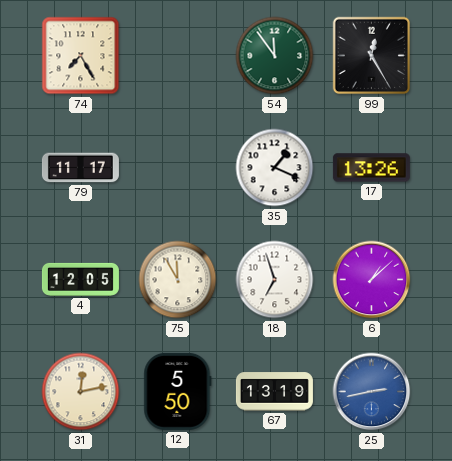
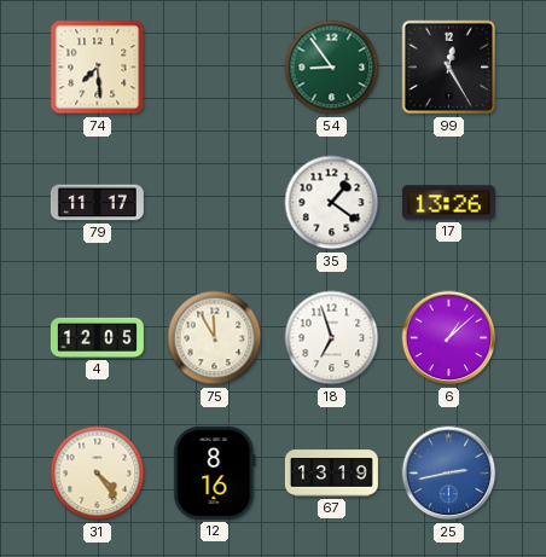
74: 7:25 -> 7:29 (98, 68)
54: 11:54 -> 8:54 (332, 68)
35: 1:19 -> 1:21 (332, 203)
31: 12:13 -> 4:24 (98, 474)
12: 5:50 -> 8:16 (215, 472)
